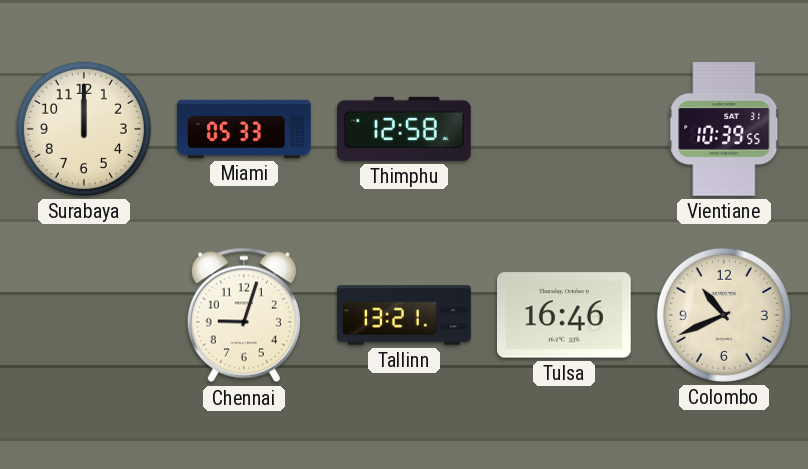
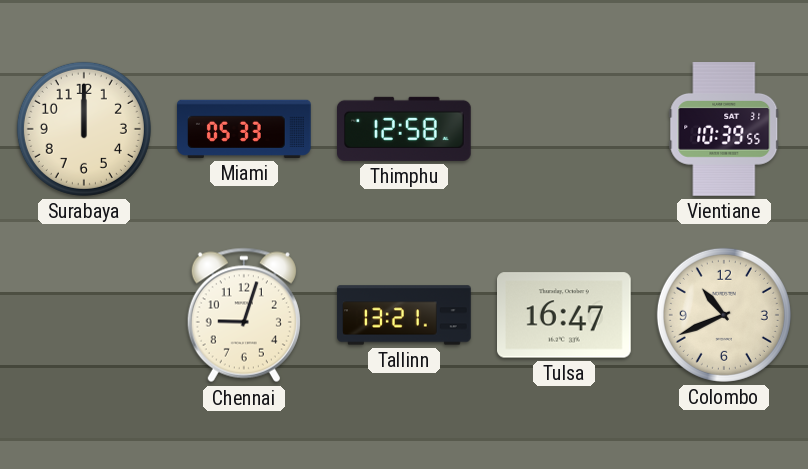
Tulsa: 16:46 -> 16:47 (565, 315)
